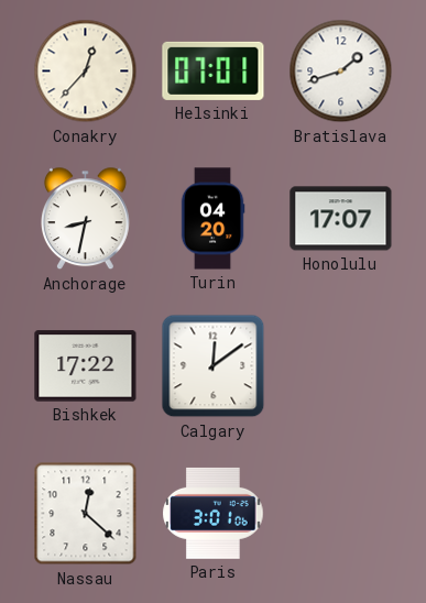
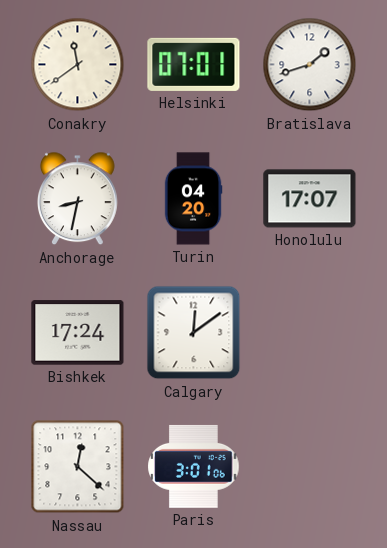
Conakry: 12:37 -> 11:39 (78, 65)
Bishkek: 17:22 -> 17:24 (78, 333)
